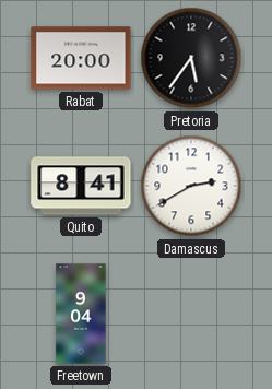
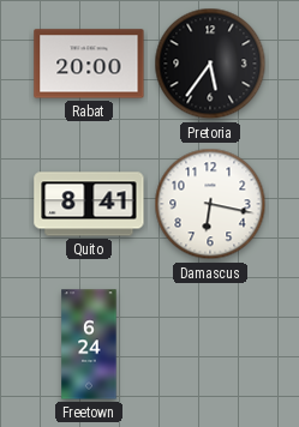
Damascus: 2:40 -> 6:17 (210, 204)
Freetown: 9:04 -> 6:24 (89, 344)
